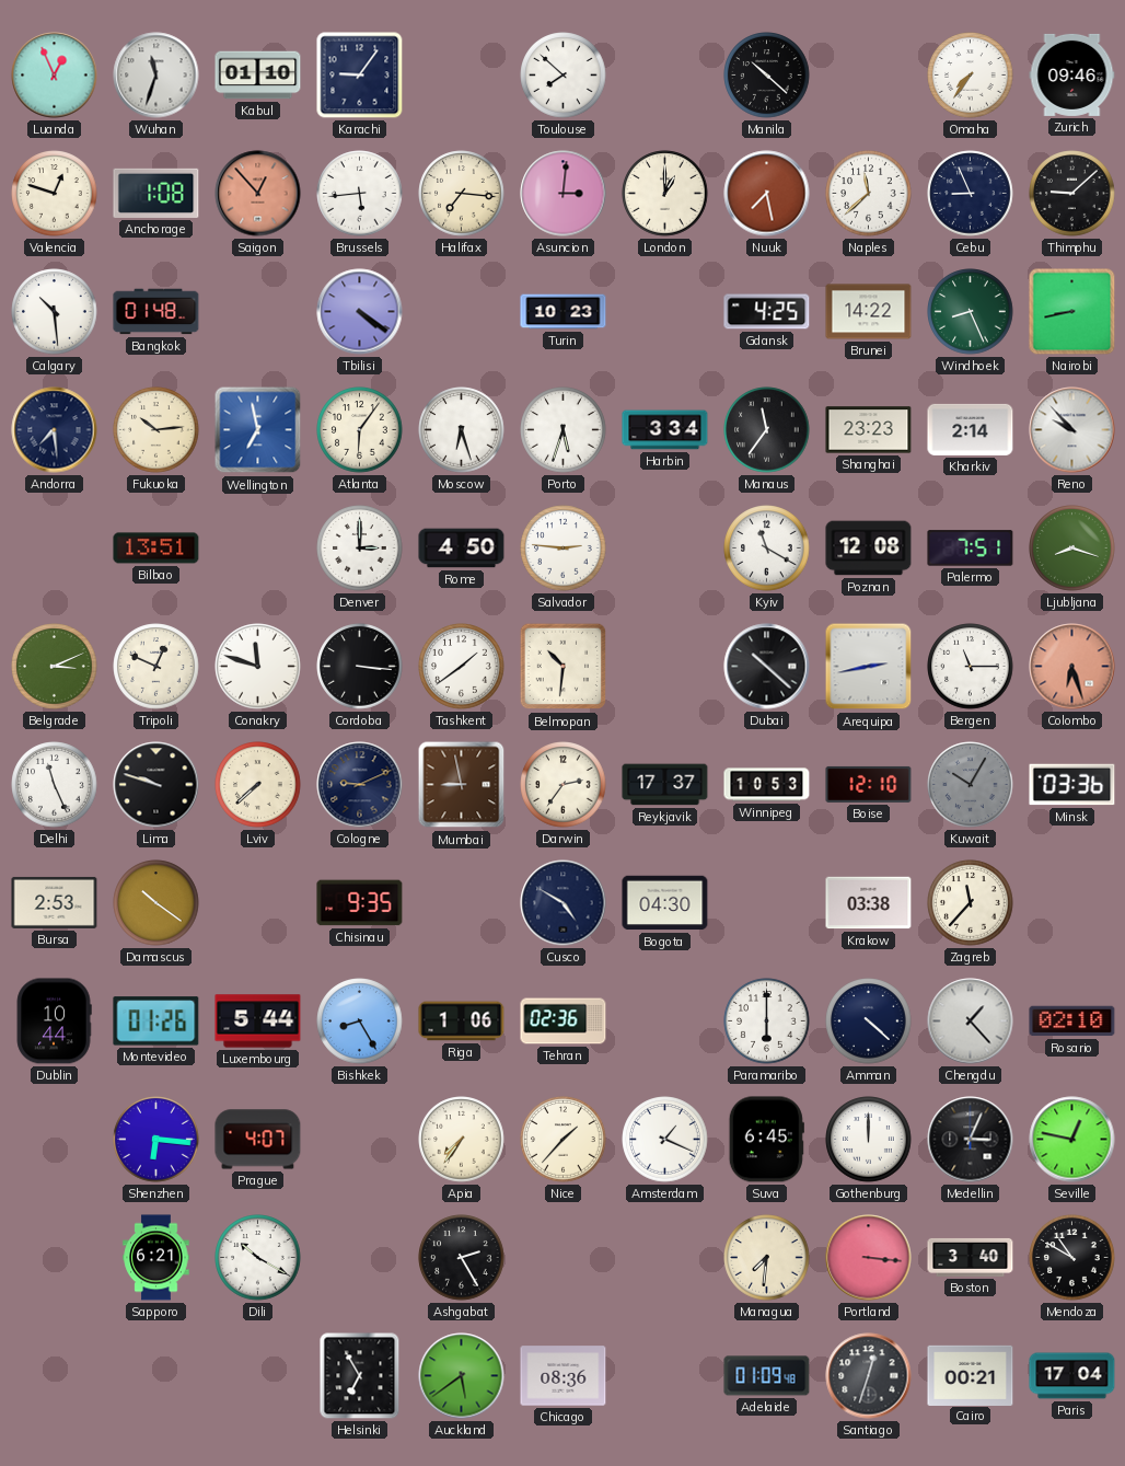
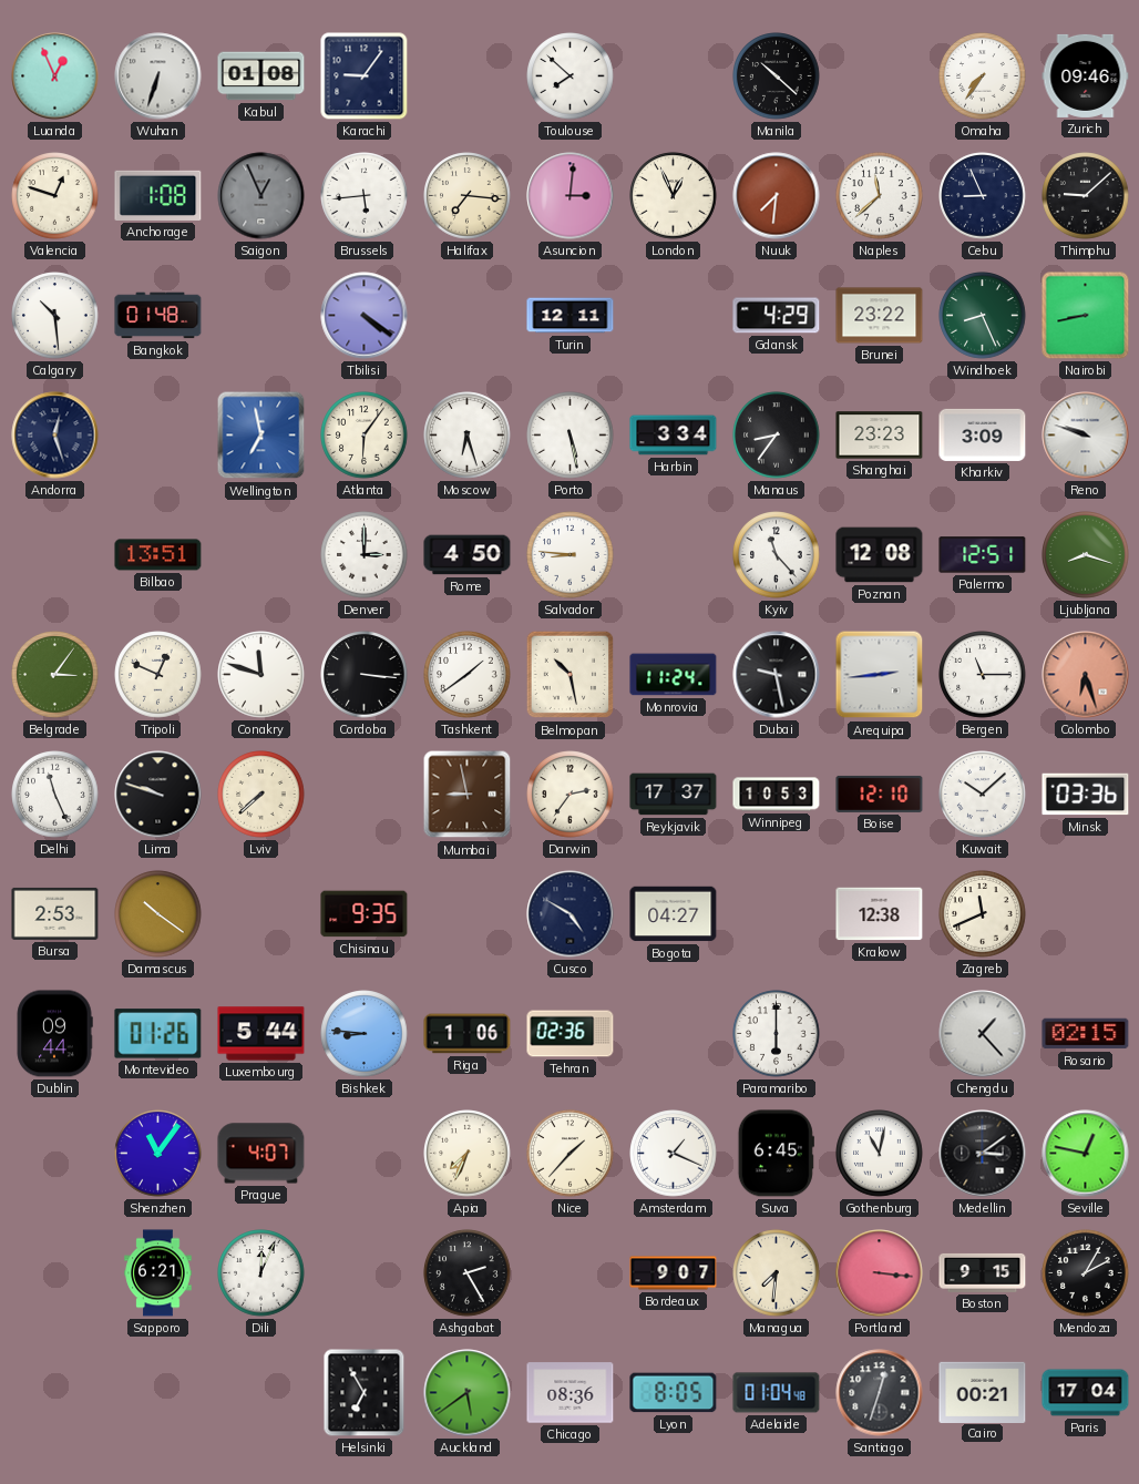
Wuhan: 11:33 -> 6:33 (158, 76)
Kabul: 01:10 -> 01:08 (261, 76)
Saigon: 12:53 -> 12:56 (261, 196)
Saigon dial: salmon -> grey (261, 196)
London: 1:00 -> 12:56 (674, 196)
Nuuk: 7:28 -> 7:31 (777, 196)
Turin: 10:23 -> 12:11 (571, 316)
Gdansk: 4:25 -> 4:29 (777, 316)
Brunei: 14:22 -> 23:22 (880, 316)
Andorra: 7:29 -> 12:27 (55, 436)
Fukuoka: 10:14 -> none (156, 430)
Porto: 5:33 -> 5:28 (571, 436)
Manaus: 11:36 -> 8:36 (777, 436)
Kharkiv: 2:14 -> 3:09 (983, 434)
Reno: 9:53 -> 9:48 (1086, 436)
Salvador: 2:46 -> 8:46 (571, 555)
Kyiv: 11:20 -> 11:23 (777, 555)
Palermo: 7:51 -> 12:51 (983, 555)
Belgrade: 3:11 -> 3:06 (55, 675)
Belmopan: 10:31 -> 10:28 (571, 675)
Monrovia: none -> 11:24 (674, 675)
Dubai: 10:22 -> 9:28 (777, 675)
Arequipa: 2:43 -> 2:44 (880, 675)
Cologne: 9:11 -> none (360, 785)
Kuwait: 10:05 -> 10:08 (983, 795)
Kuwait dial: grey -> white (983, 795)
Bogota: 04:30 -> 04:27 (674, 914)
Krakow: 03:38 -> 12:38 (880, 914)
Zagreb: 11:37 -> 11:41 (983, 914)
Dublin: 10:44 -> 09:44 (54, 1034)
Bishkek: 8:25 -> 8:46 (365, 1034)
Amman: 4:22 -> none (869, 1021)
Rosario: 02:10 -> 02:15 (1086, 1034)
Shenzhen: 6:16 -> 11:06 (158, 1154)
Apia: 7:36 -> 7:34 (468, 1154)
Gothenburg: 12:00 -> 11:02 (880, 1154)
Medellin: 3:04 -> 3:09 (983, 1154)
Dili: 10:20 -> 12:04 (261, 1273)
Bordeaux: none -> 9:07 (674, 1273)
Boston: 3:40 -> 9:15 (983, 1272)
Mendoza: 10:50 -> 2:05 (1086, 1273)
Lyon: none -> 8:05 (674, 1393)
Adelaide: 01:09 -> 01:04 (777, 1393)
